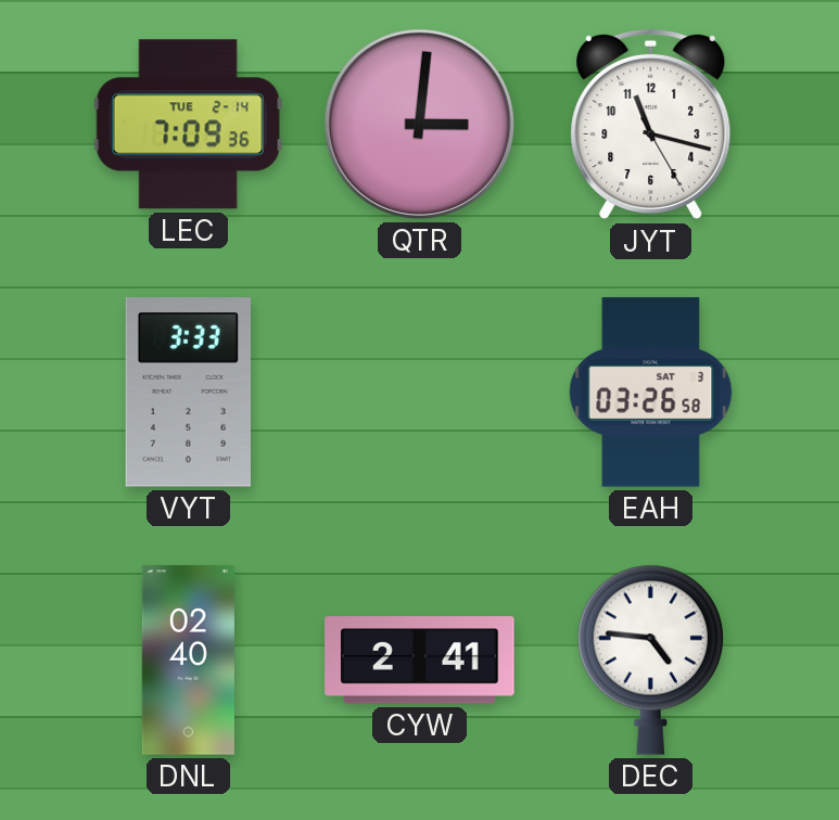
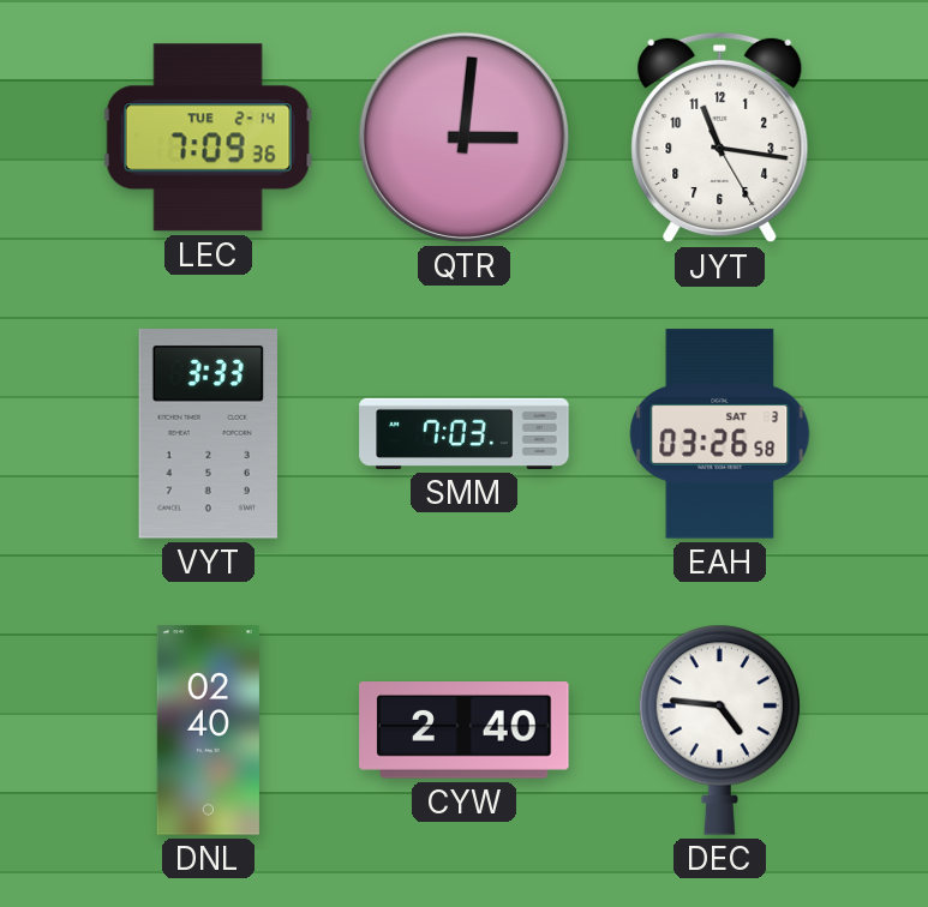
JYT: 11:17 -> 11:16 (720, 138)
SMM: none -> 7:03 (465, 433)
CYW: 2:41 -> 2:40 (465, 731)
